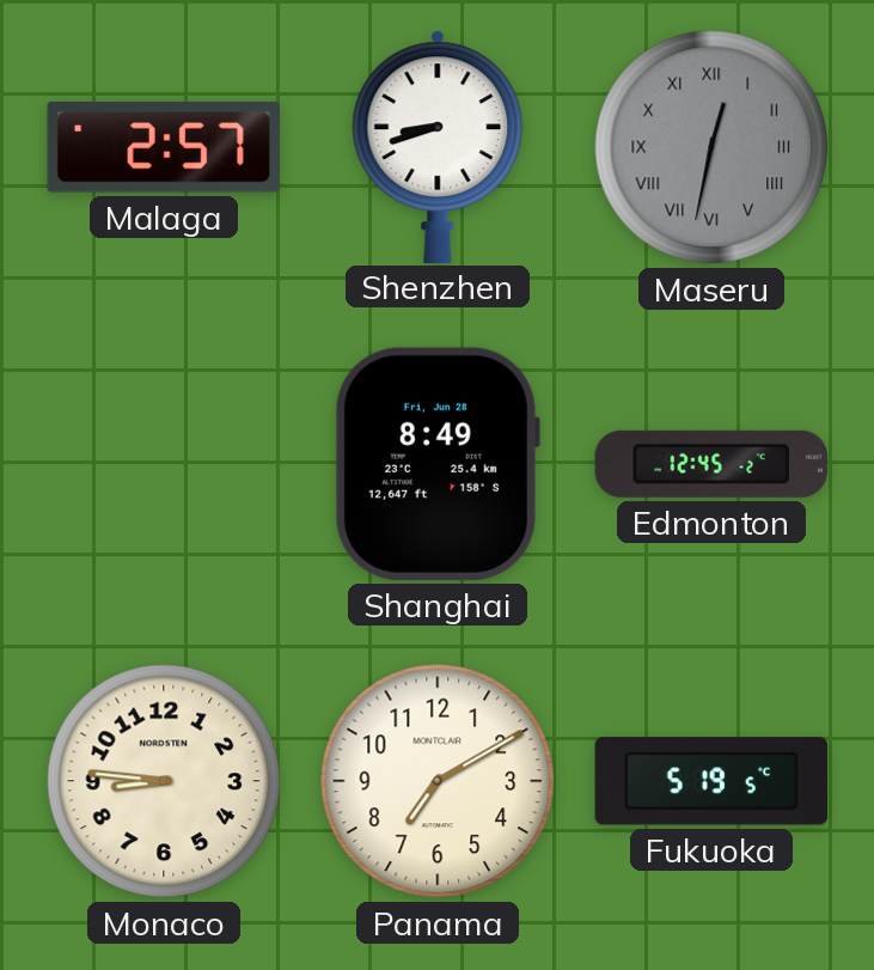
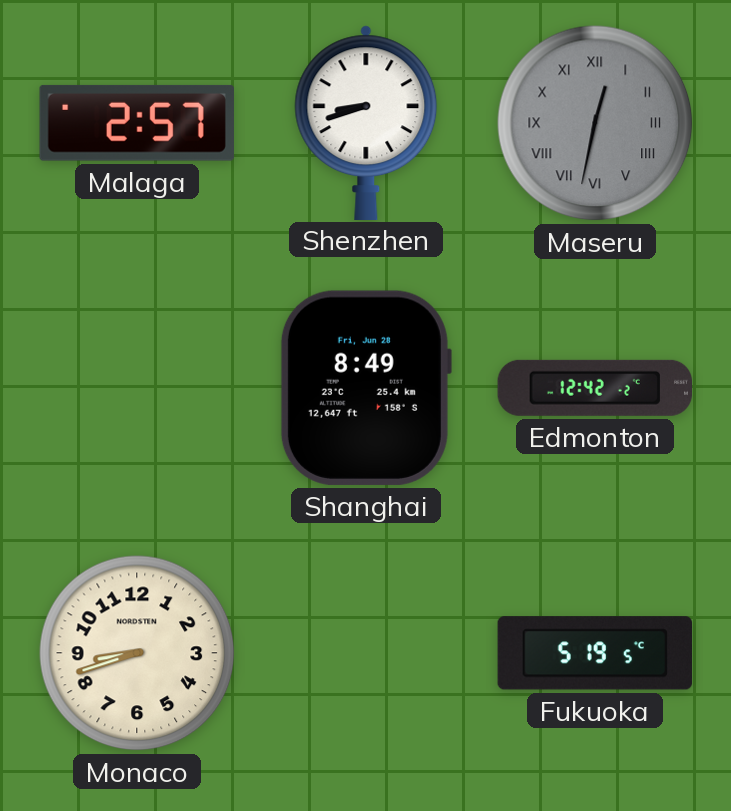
Edmonton: 12:45 -> 12:42 (594, 388)
Monaco: 8:46 -> 8:42 (137, 653)
Panama: 7:10 -> none (438, 781)
